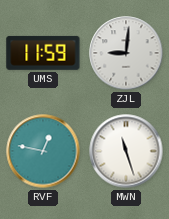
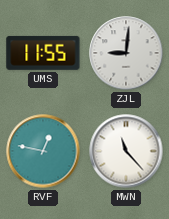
UMS: 11:59 -> 11:55 (43, 53)
MWN: 11:27 -> 11:23 (126, 151)
